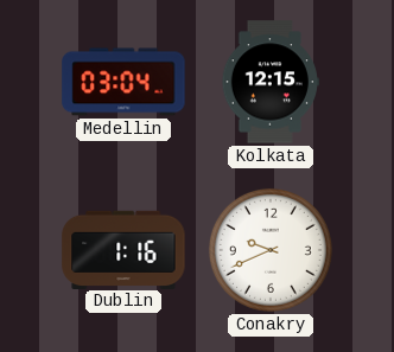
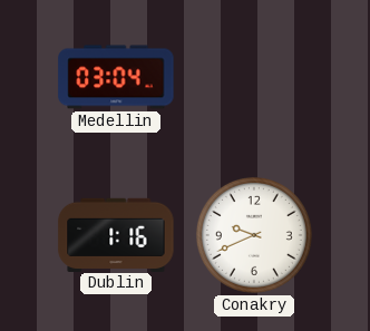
Kolkata: 12:15 -> none (271, 82)
